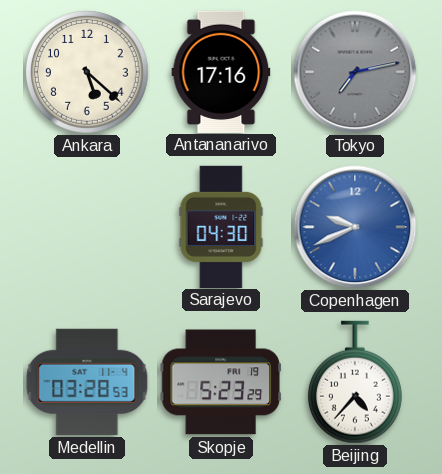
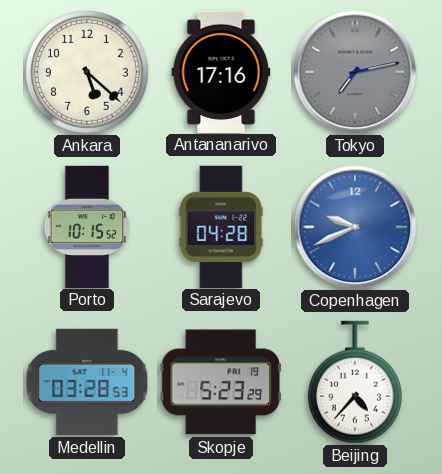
Porto: none -> 10:15 (87, 226)
Sarajevo: 04:30 -> 04:28 (221, 226)
